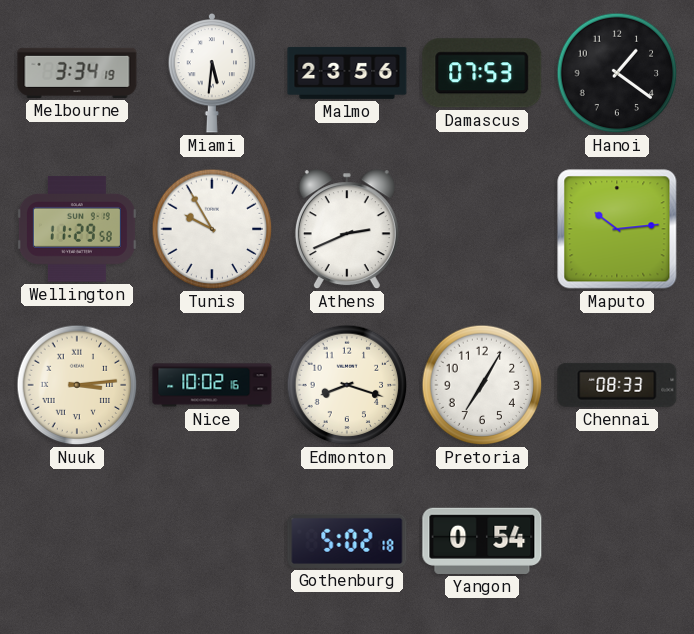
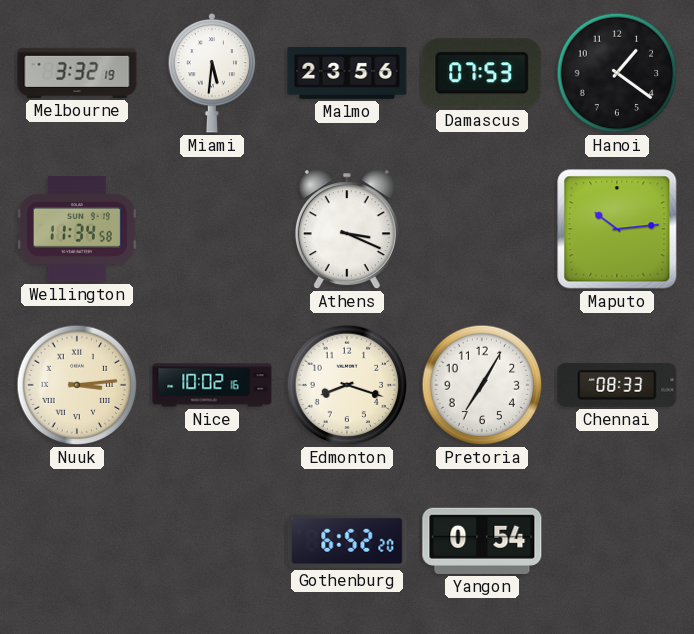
Melbourne: 3:34 -> 3:32 (77, 73)
Wellington: 11:29 -> 11:34 (77, 229)
Tunis: 9:55 -> none (212, 229)
Athens: 2:41 -> 3:19 (347, 230)
Gothenburg: 5:02 -> 6:52 (347, 541)
